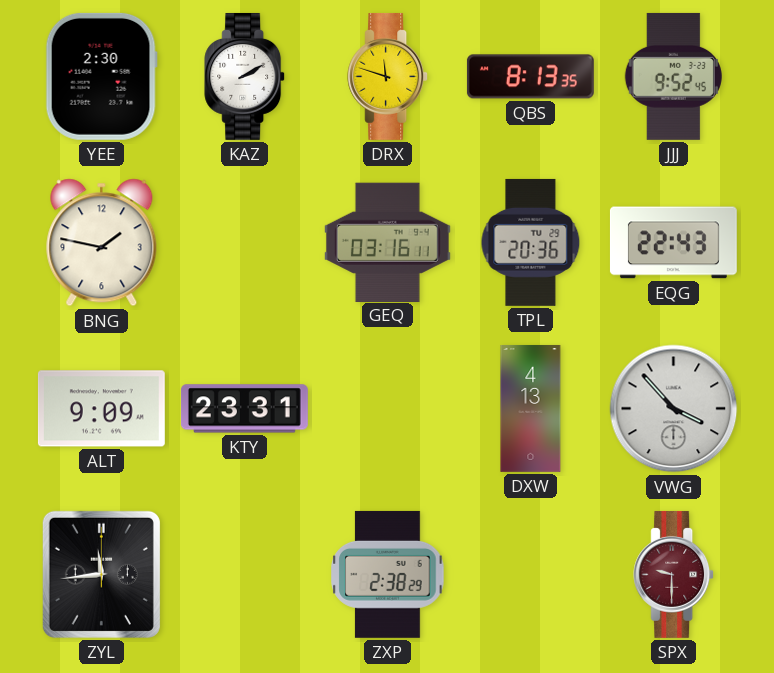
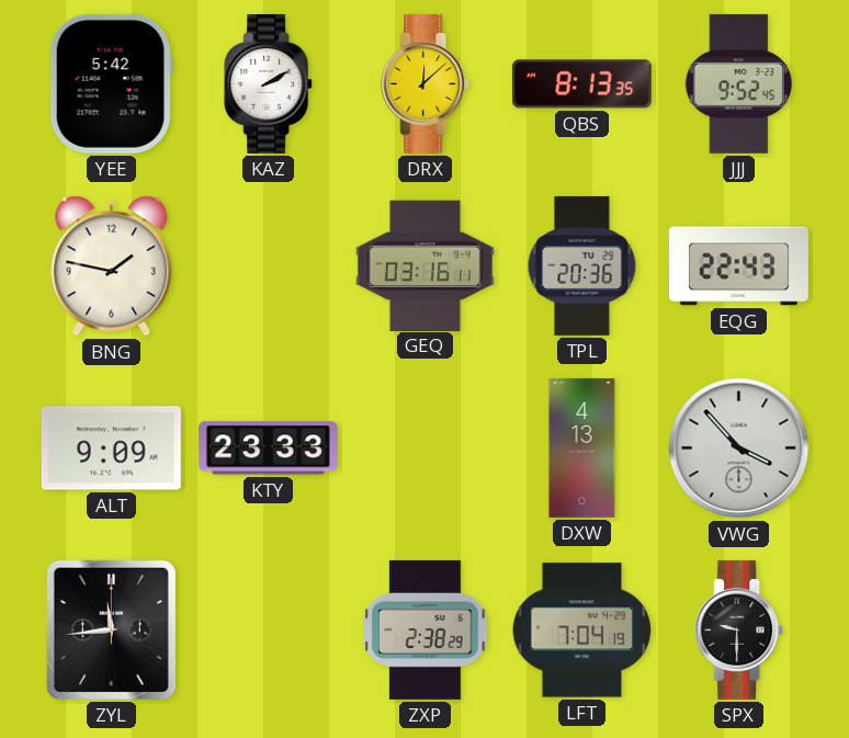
YEE: 2:30 -> 5:42 (111, 83)
DRX: 11:48 -> 12:08 (426, 83)
KTY: 23:31 -> 23:33 (268, 449)
LFT: none -> 7:04 (582, 631)
SPX dial: burgundy -> black (739, 629)
